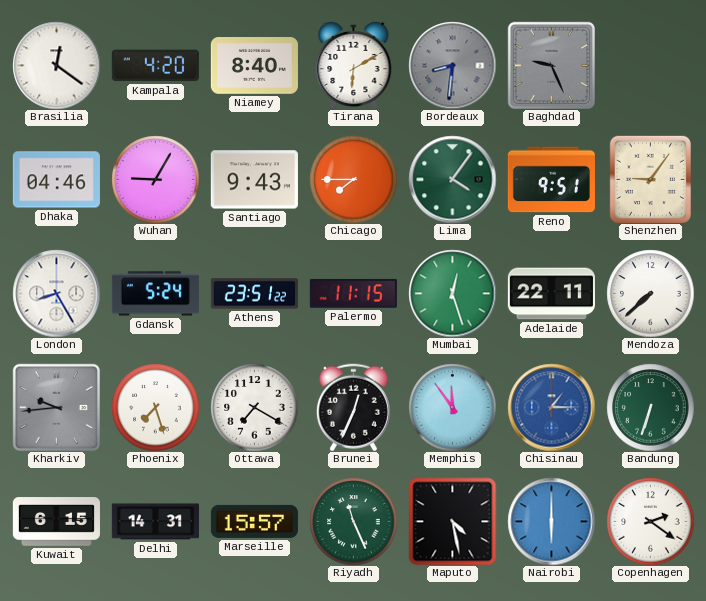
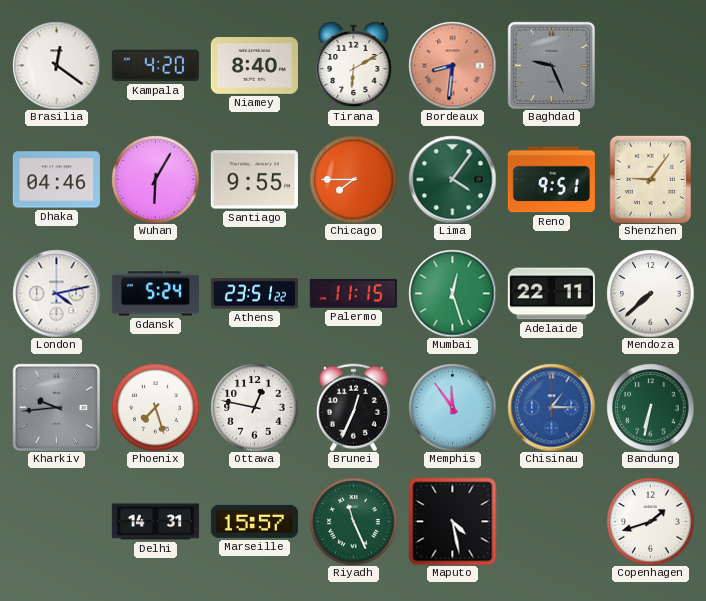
Bordeaux dial: grey -> salmon (452, 65)
Wuhan: 9:05 -> 6:05 (155, 179)
Santiago: 9:43 -> 9:55 (254, 180)
London: 8:25 -> 4:13 (56, 293)
Ottawa: 7:20 -> 12:47 (254, 407)
Bandung: 6:33 -> 6:32 (650, 407)
Kuwait: 6:15 -> none (56, 522)
Nairobi: 6:00 -> none (551, 521)
Copenhagen: 2:21 -> 1:42 (650, 521)
